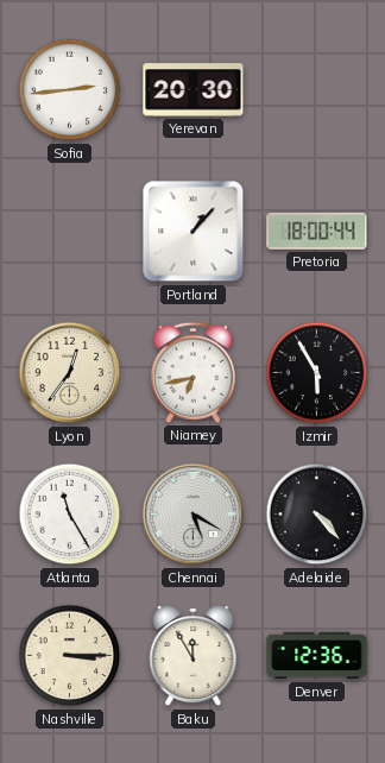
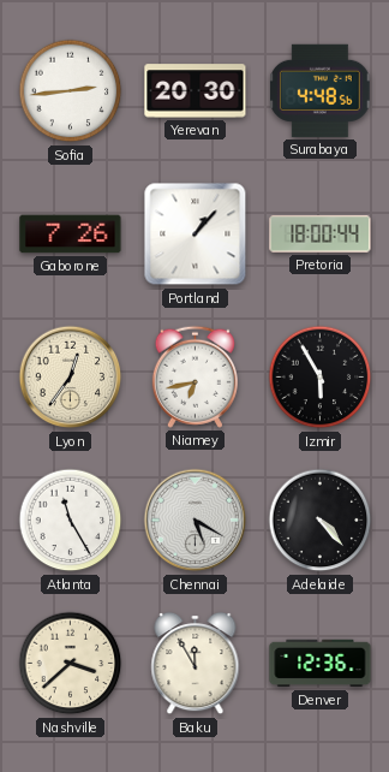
Surabaya: none -> 4:48 (321, 90)
Gaborone: none -> 7:26 (71, 234)
Nashville: 3:15 -> 3:38 (71, 664)
